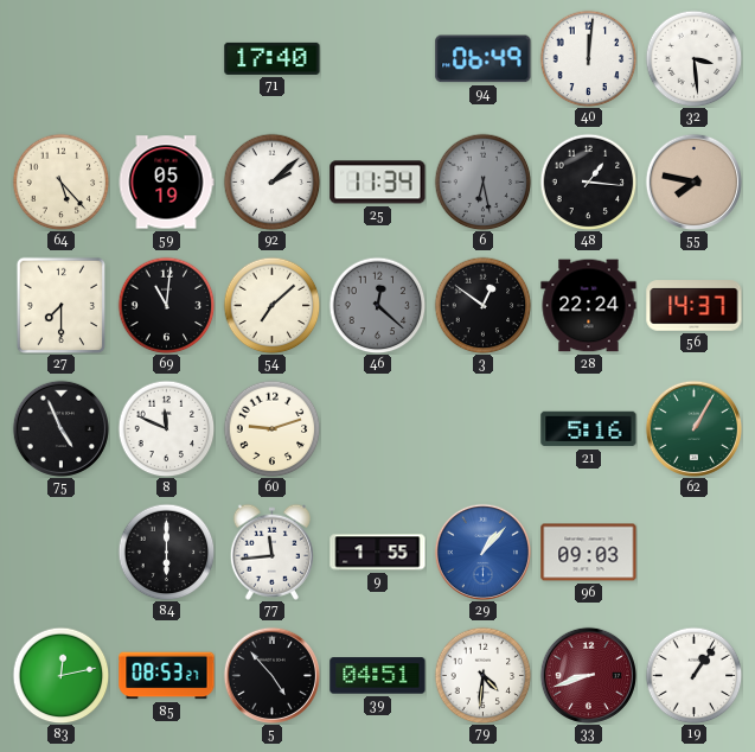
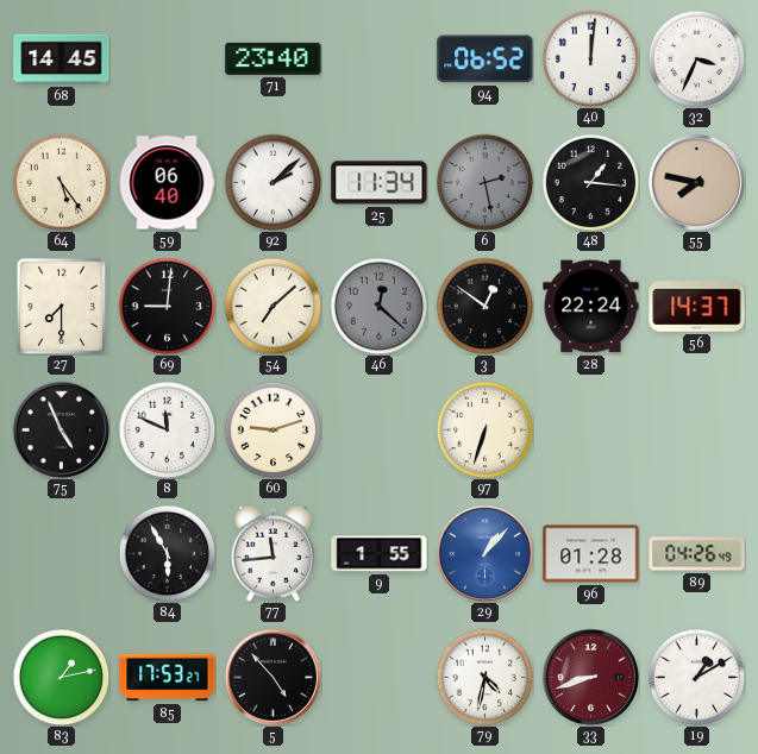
68: none -> 14:45 (62, 59)
71: 17:40 -> 23:40 (274, 58)
94: 06:49 -> 06:52 (486, 59)
32: 3:29 -> 3:34 (696, 58)
64: 5:23 -> 5:24 (61, 182)
59: 05:19 -> 06:40 (167, 183)
6: 6:28 -> 2:28 (484, 182)
69: 11:01 -> 9:01 (167, 306)
97: none -> 6:33 (484, 429)
21: 5:16 -> none (589, 429)
62: 1:05 -> none (693, 428)
84: 6:00 -> 5:55 (167, 553)
96: 09:03 -> 01:28 (591, 554)
89: none -> 04:26 (697, 554)
83: 12:13 -> 1:13 (61, 677)
85: 08:53 -> 17:53 (168, 678)
39: 04:51 -> none (378, 676)
79: 4:31 -> 4:32 (484, 677)
19: 1:06 -> 1:10 (696, 677)
